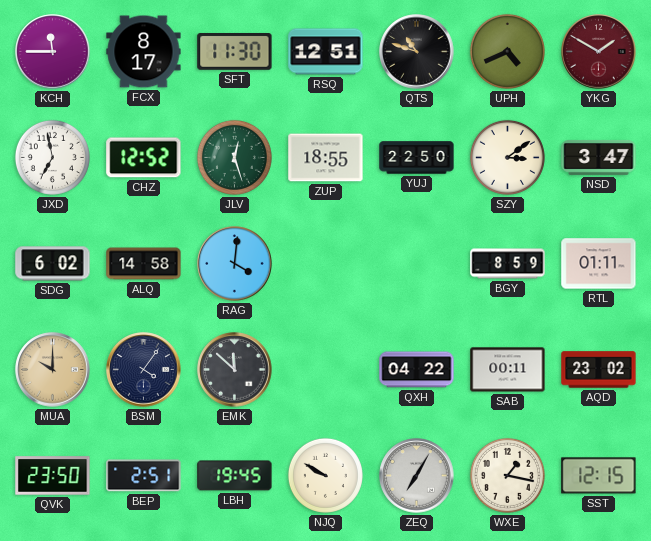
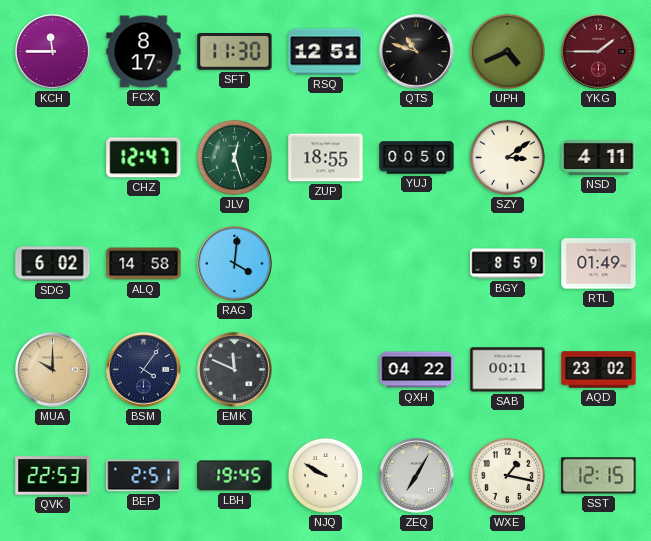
YKG: 1:50 -> 1:45 (599, 52)
JXD: 6:58 -> none (52, 157)
CHZ: 12:52 -> 12:47 (144, 158)
YUJ: 22:50 -> 00:50 (417, 158)
NSD: 3:47 -> 4:11 (599, 157)
RTL: 01:11 -> 01:49 (599, 264)
EMK: 11:52 -> 11:49 (235, 370)
QVK: 23:50 -> 22:53 (53, 476)
